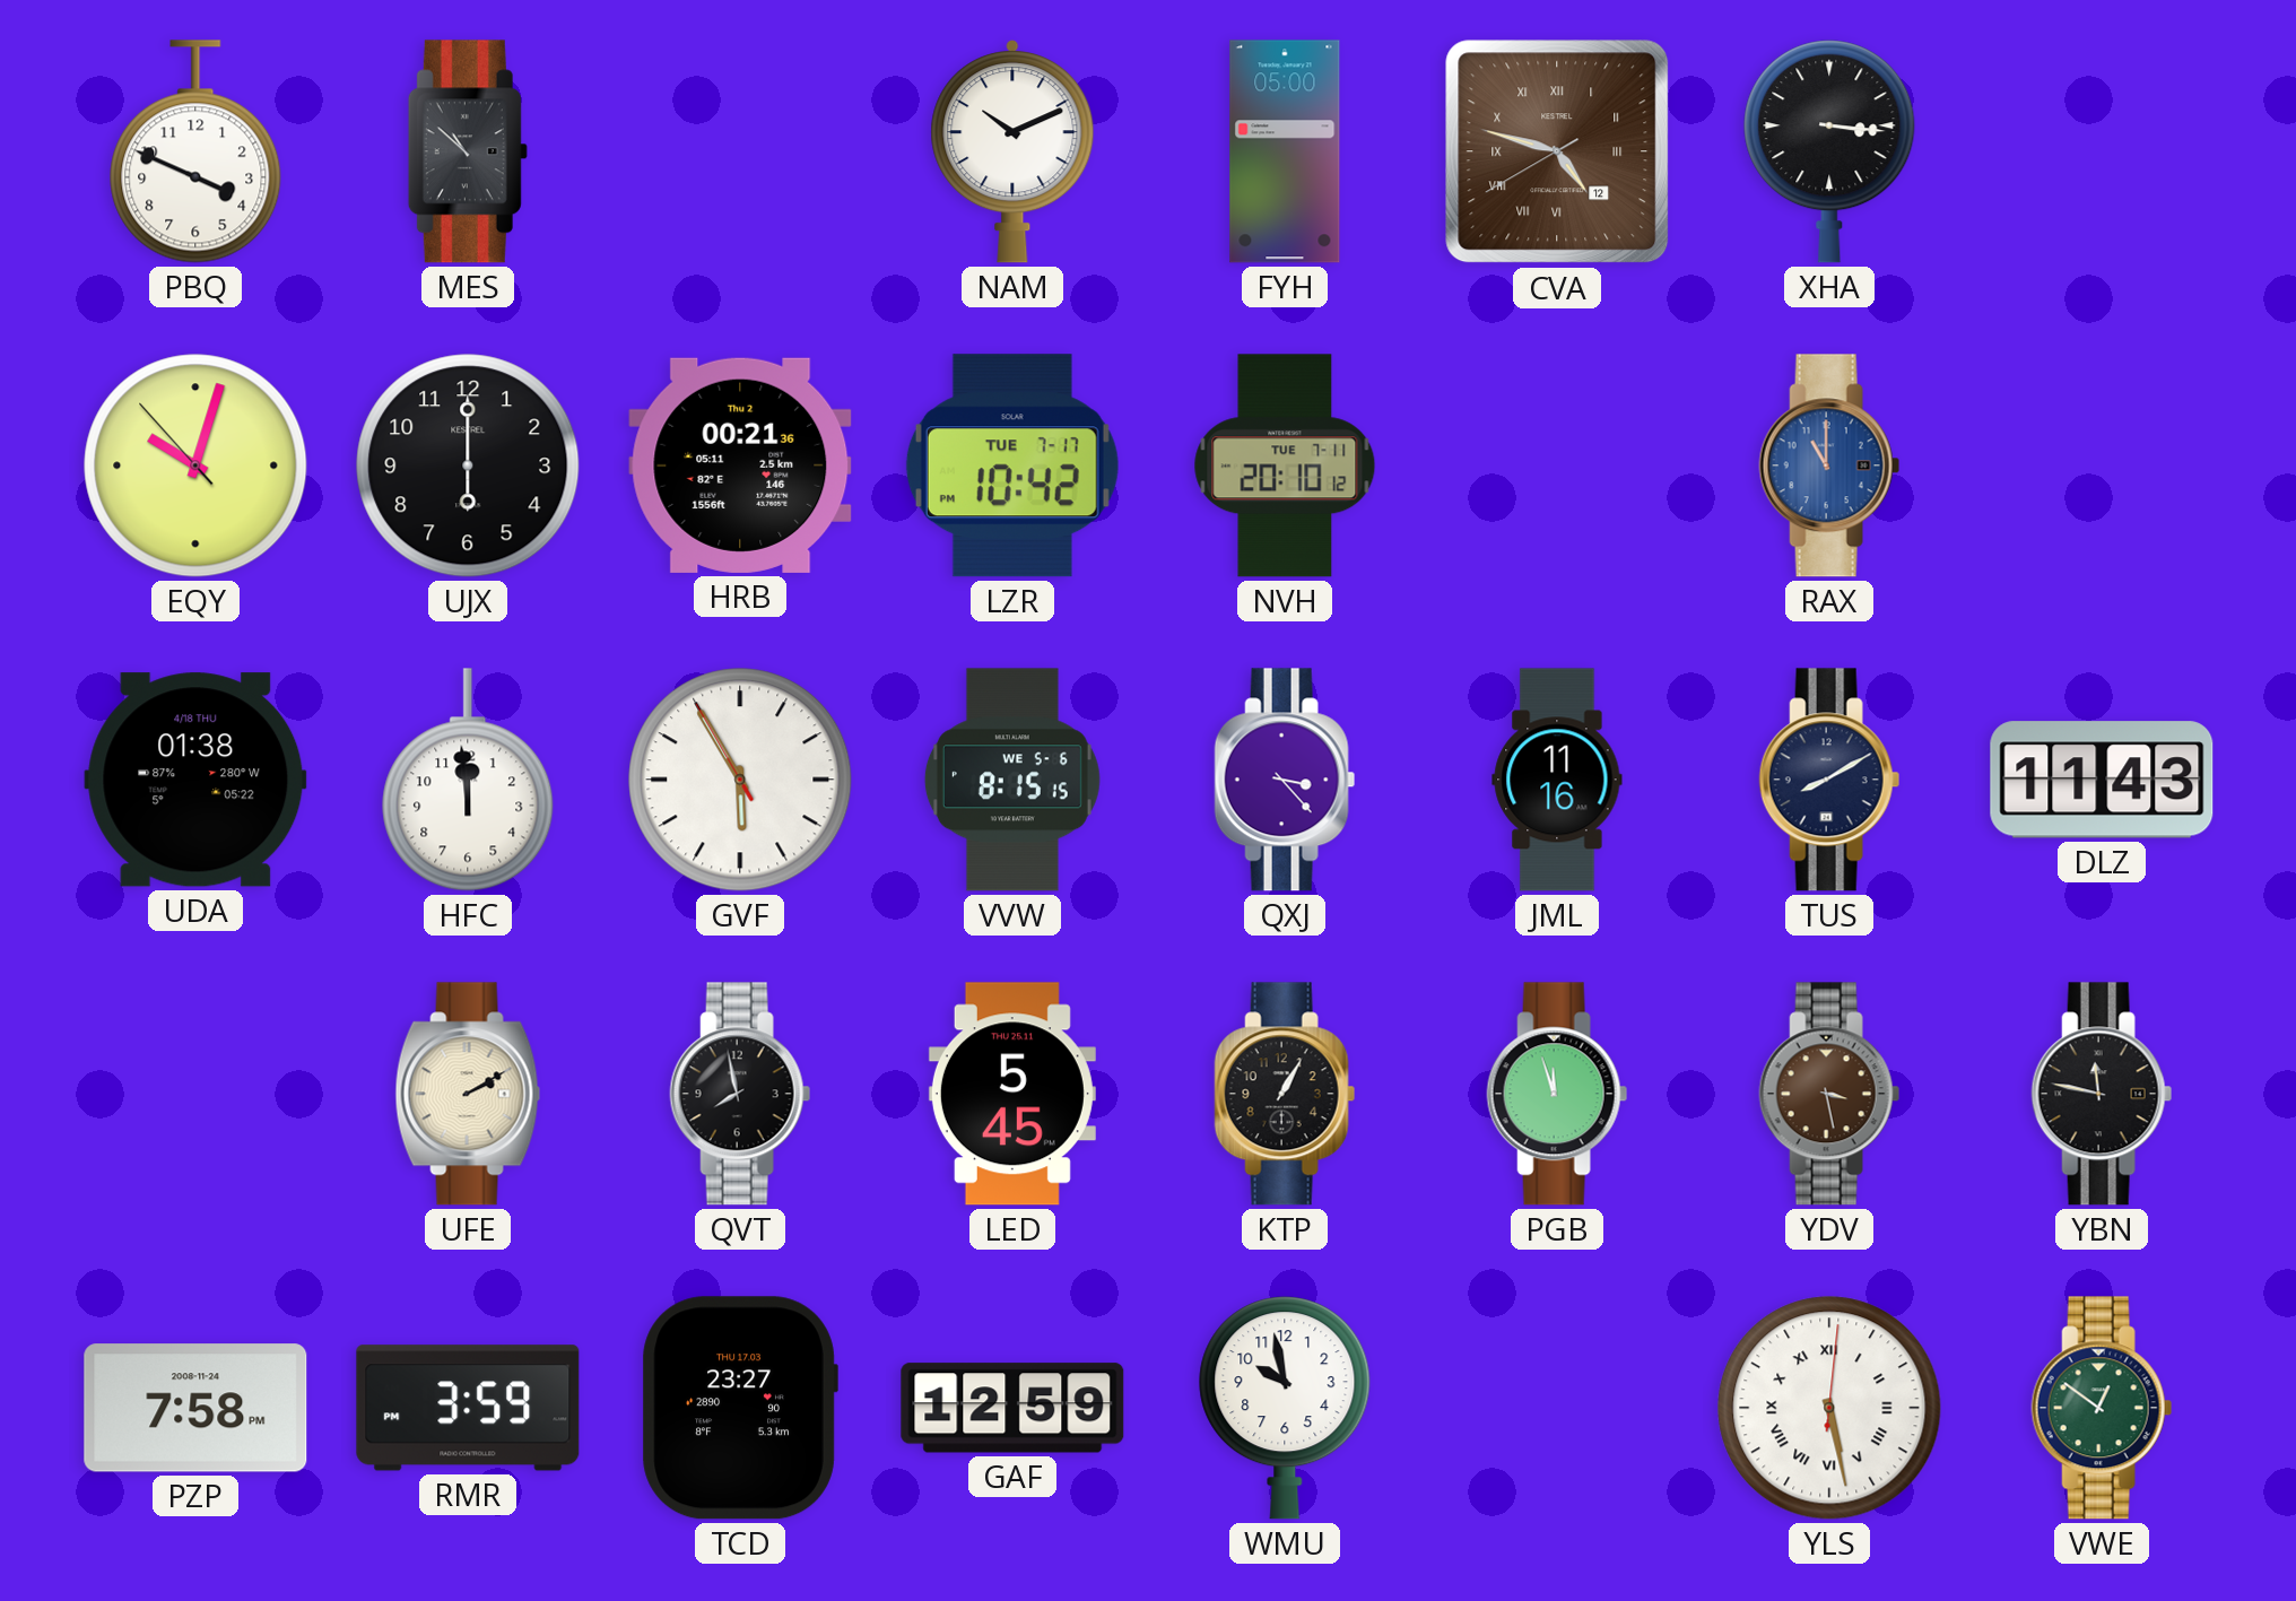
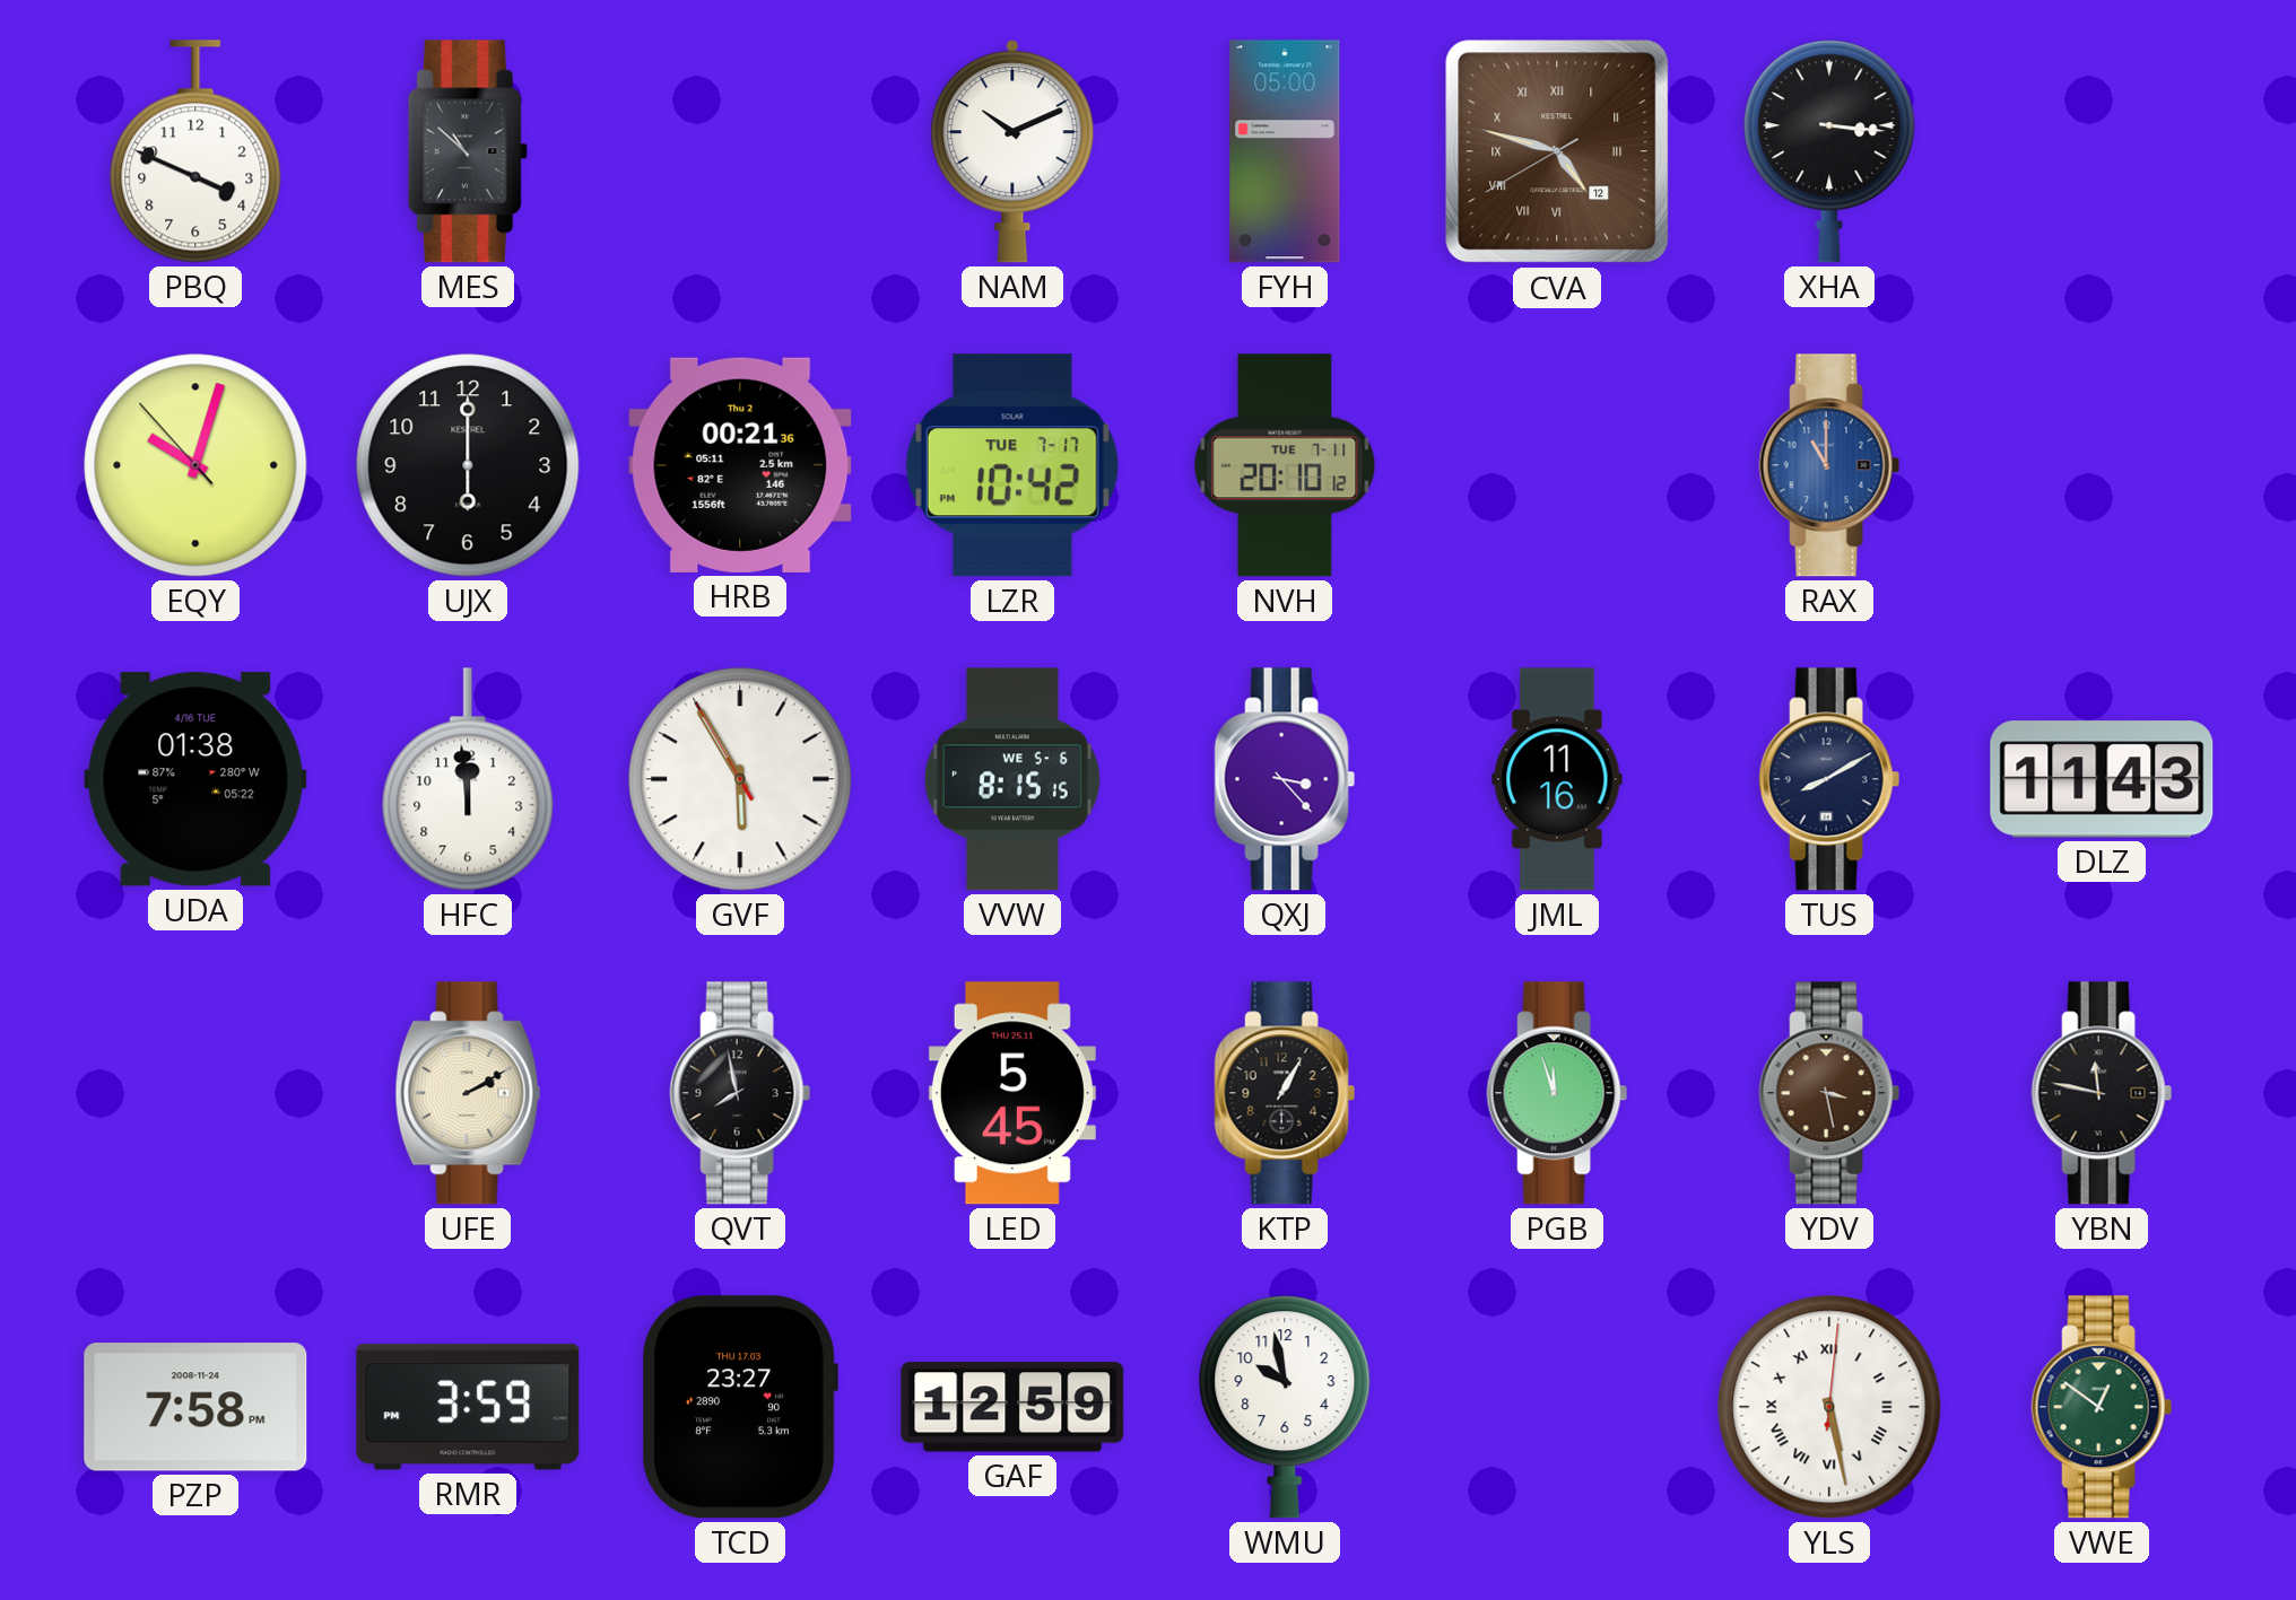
UDA date: 4/18 THU -> 4/16 TUE (195, 779)
